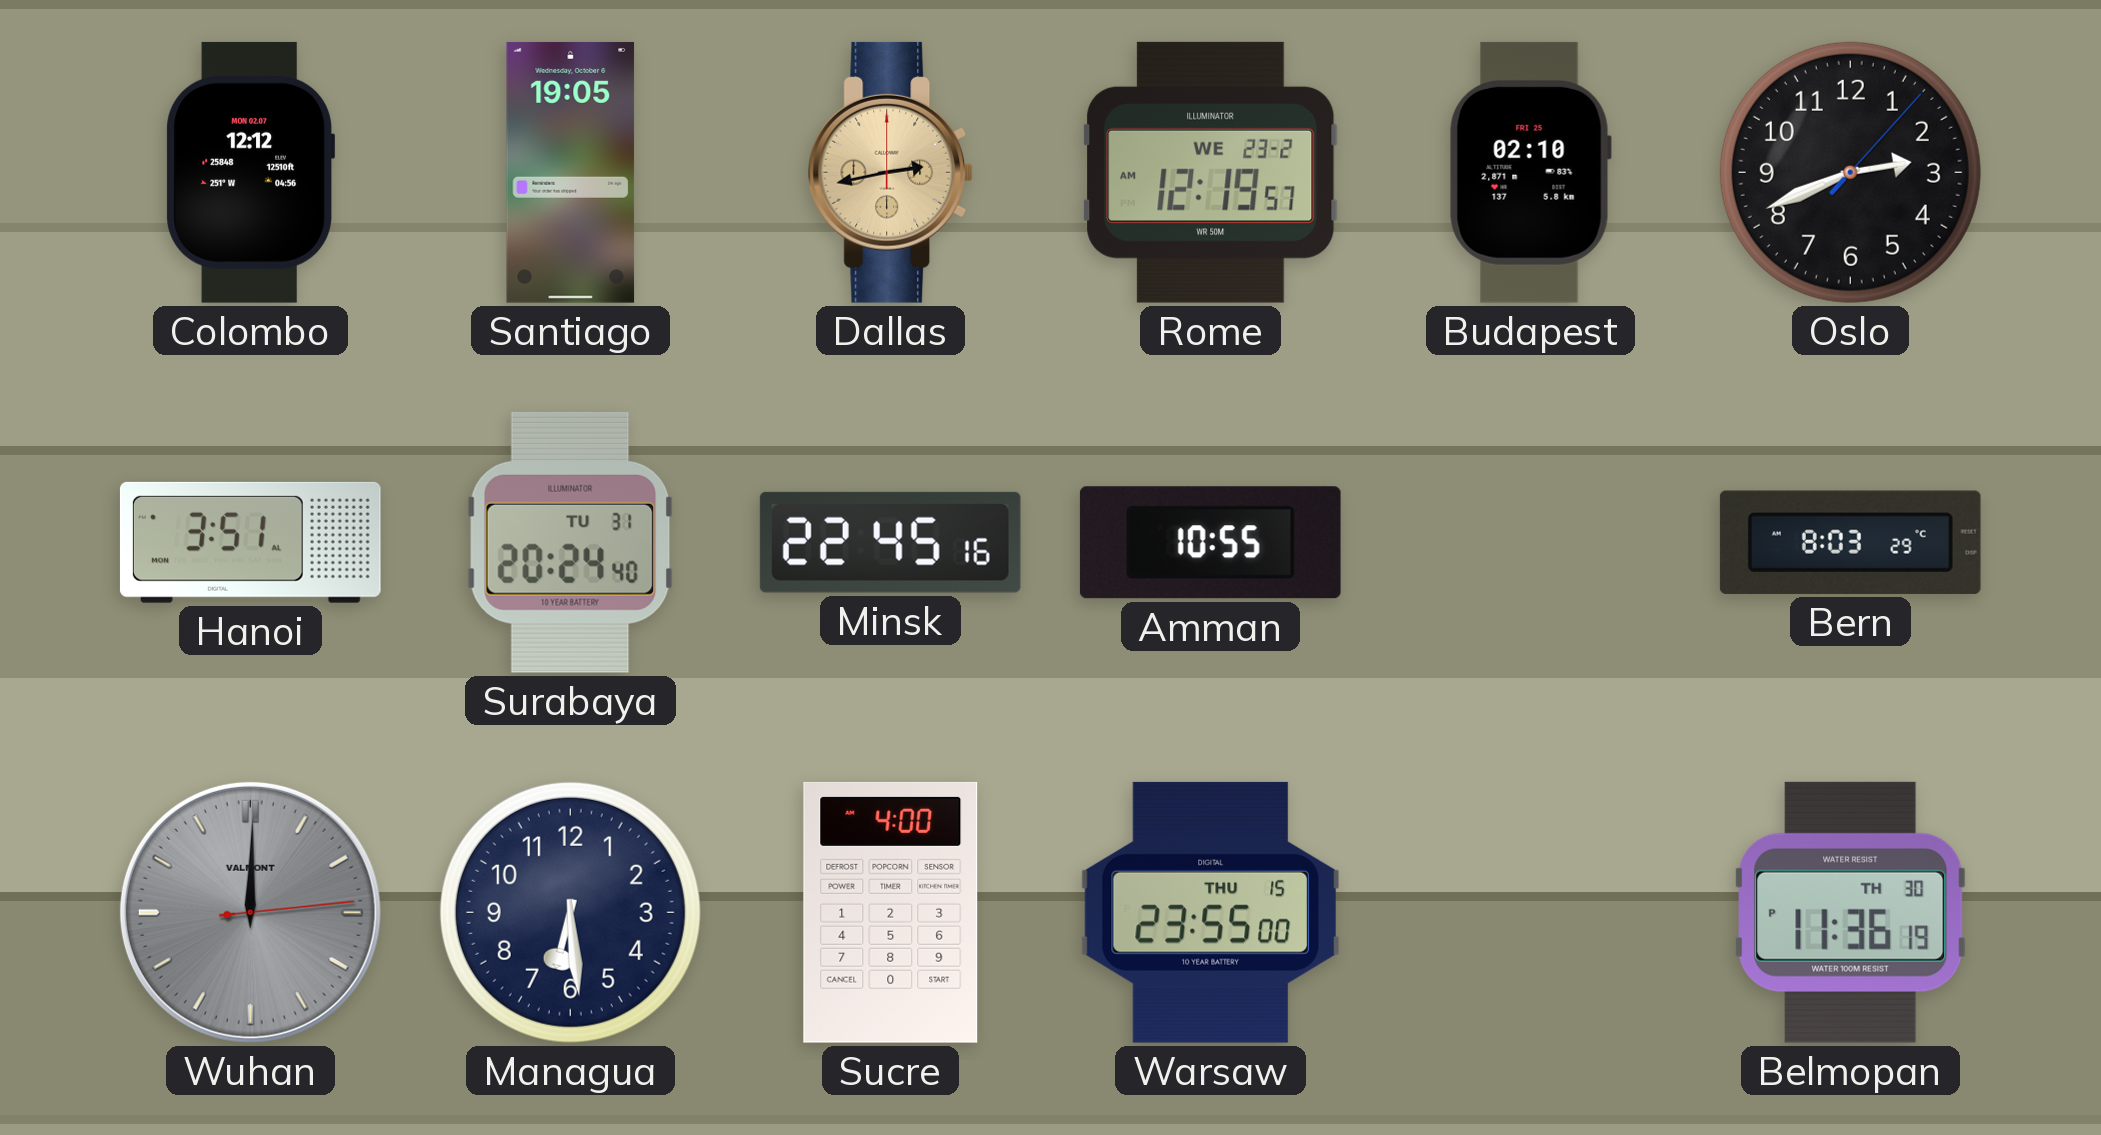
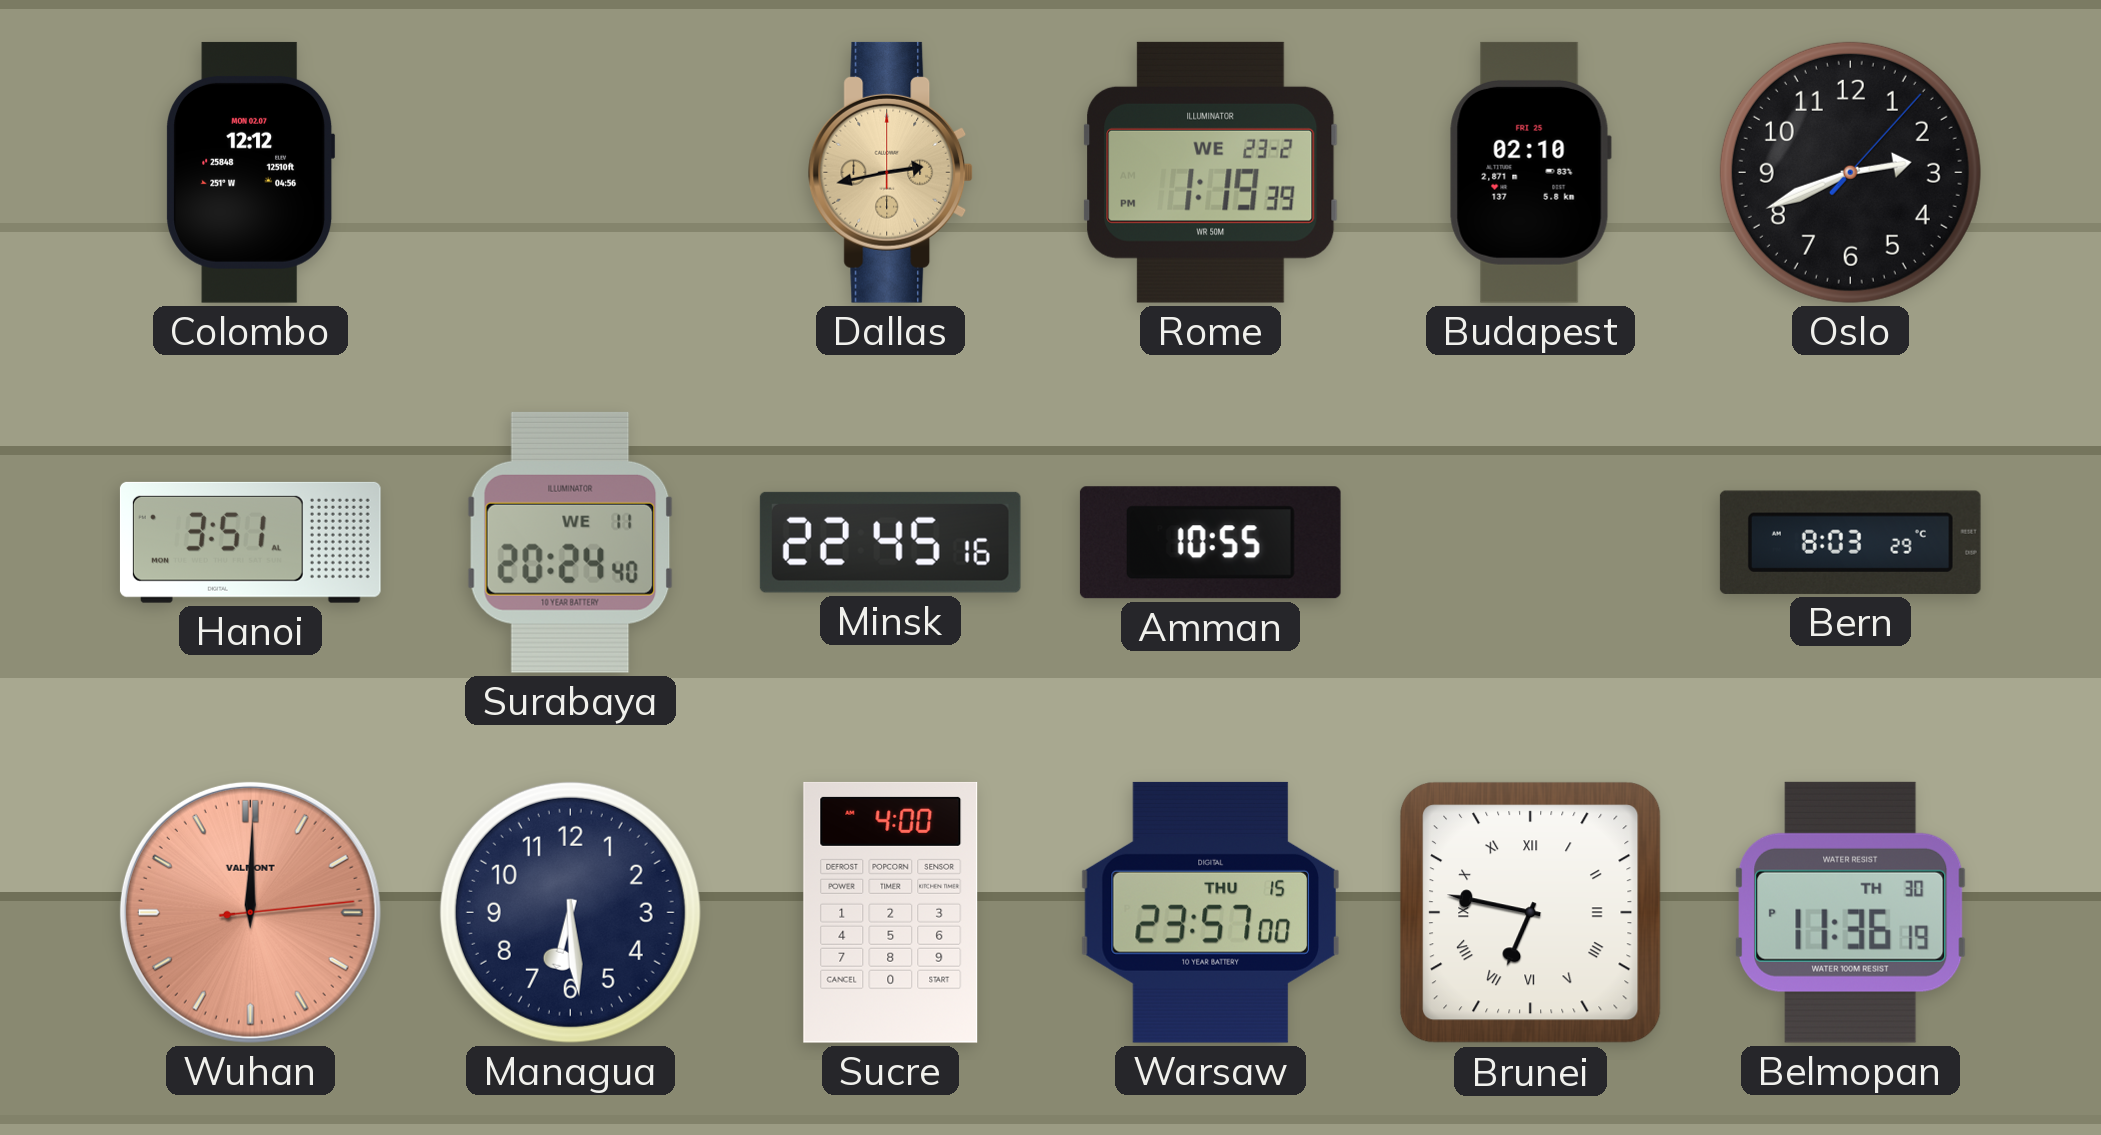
Santiago: 19:05 -> none (571, 172)
Rome: 12:19 -> 1:19 (1211, 172)
Surabaya date: TU 31 -> WE 11 (571, 542)
Wuhan dial: grey -> salmon (250, 912)
Warsaw: 23:55 -> 23:57 (1210, 912)
Brunei: none -> 6:47 (1531, 913)
